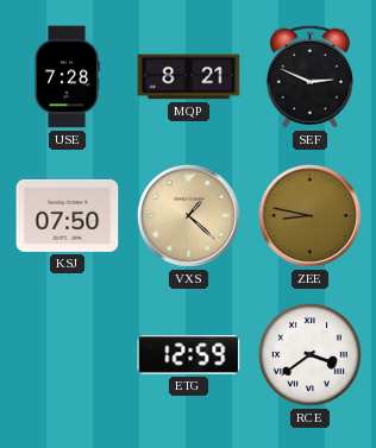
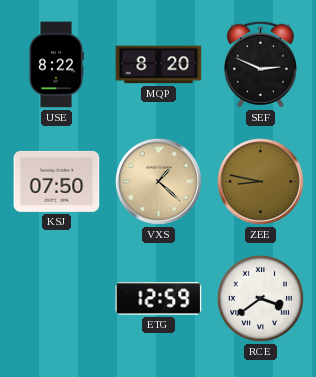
USE: 7:28 -> 8:22 (56, 65)
MQP: 8:21 -> 8:20 (159, 65)
